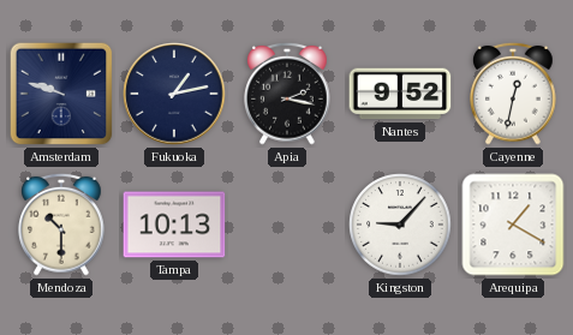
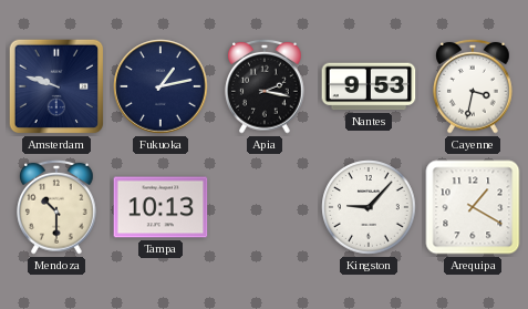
Nantes: 9:52 -> 9:53 (369, 86)
Cayenne: 12:32 -> 3:32 (473, 86)
